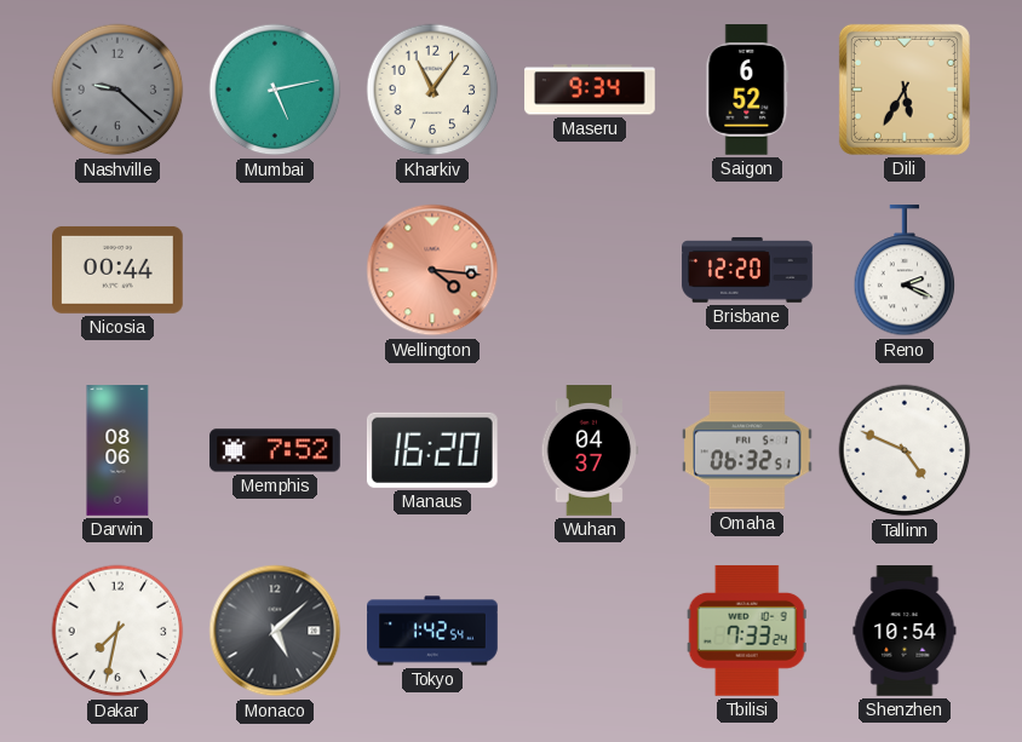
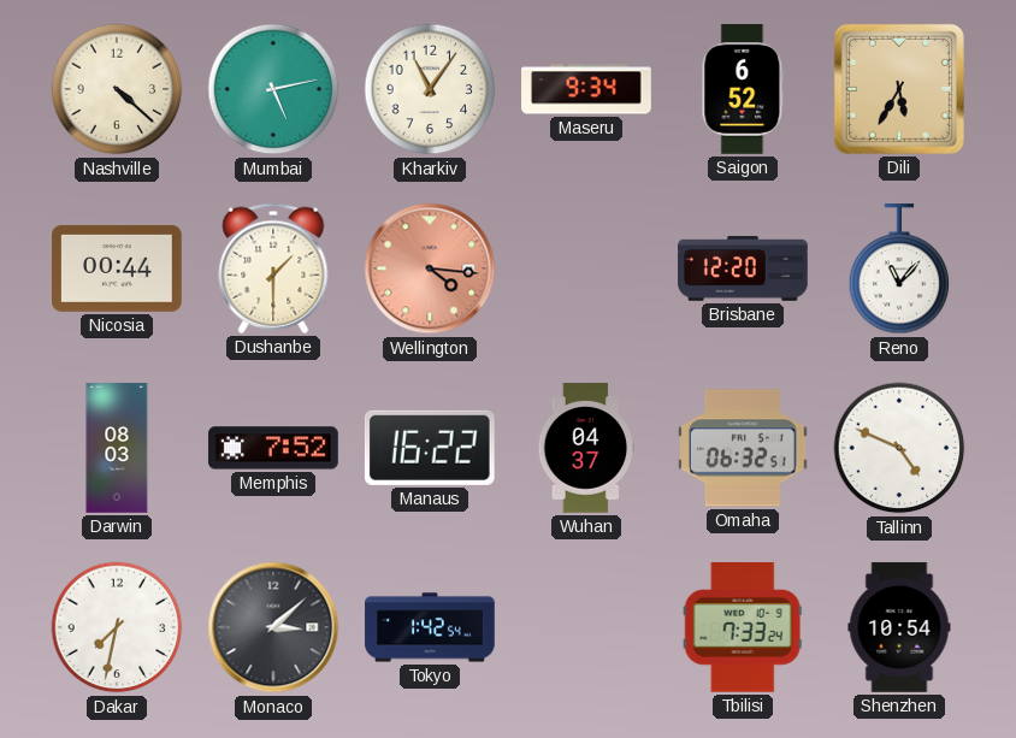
Nashville: 9:22 -> 4:22 (117, 89)
Nashville dial: grey -> cream (117, 89)
Dushanbe: none -> 1:30 (273, 268)
Reno: 2:19 -> 11:07 (899, 270)
Darwin: 08:06 -> 08:03 (117, 448)
Manaus: 16:20 -> 16:22 (430, 448)
Monaco: 5:08 -> 3:08 (273, 627)
